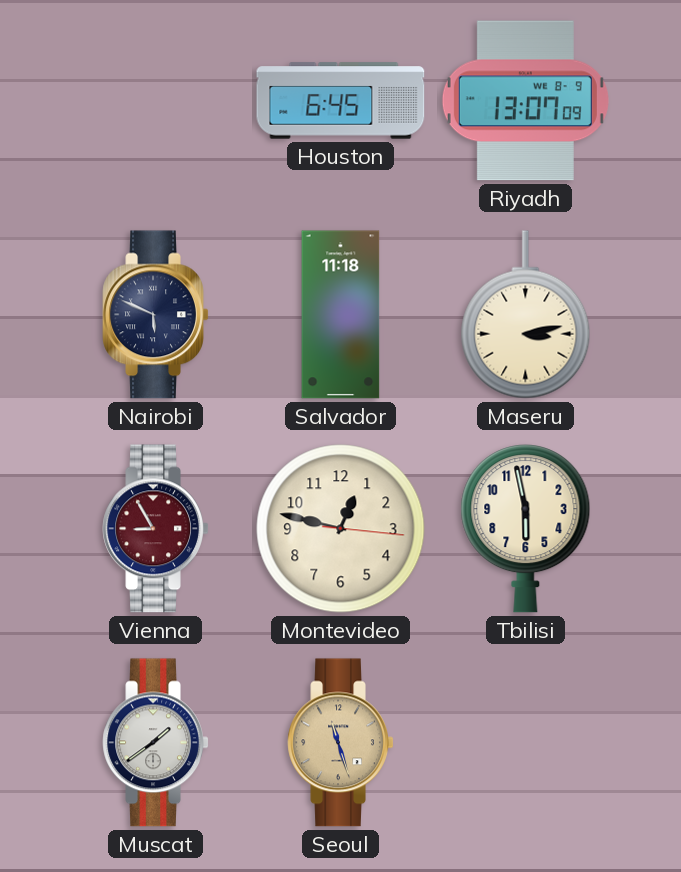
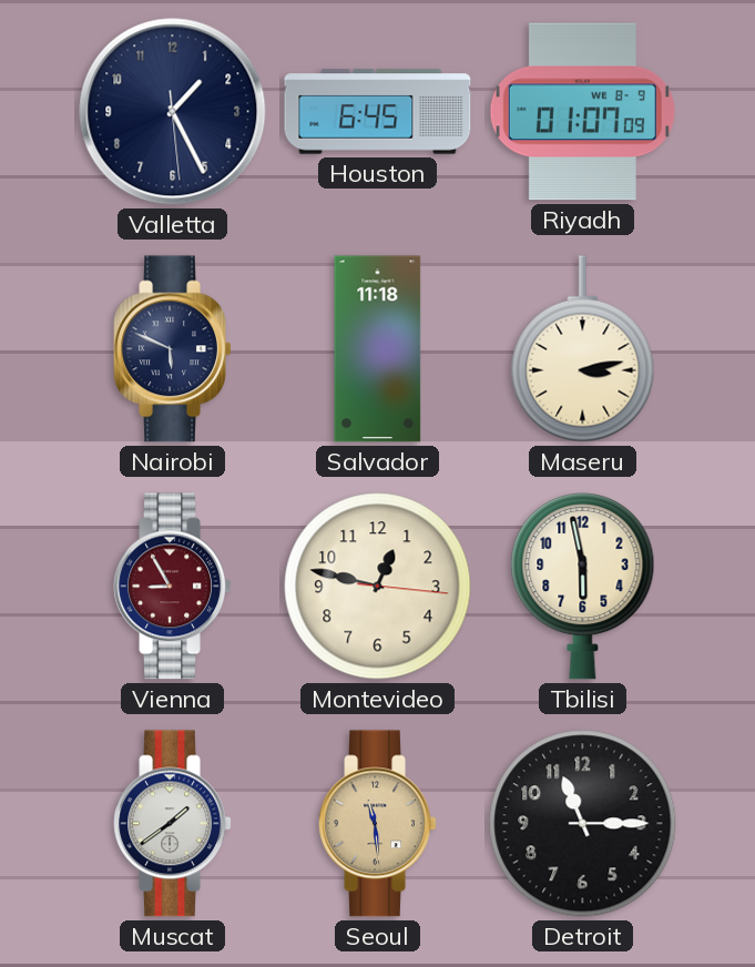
Valletta: none -> 1:25 (173, 112)
Riyadh: 13:07 -> 01:07 (582, 112)
Seoul: 11:27 -> 11:29 (378, 824)
Detroit: none -> 11:15 (583, 824)
